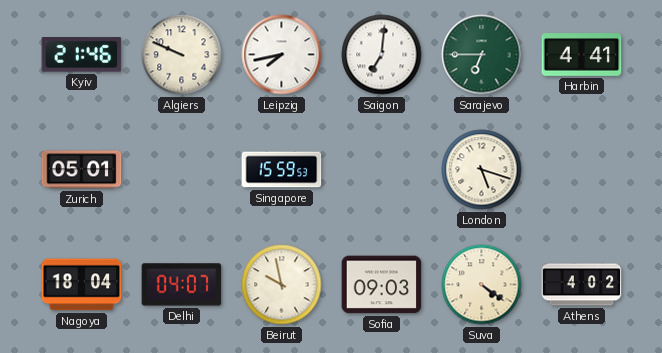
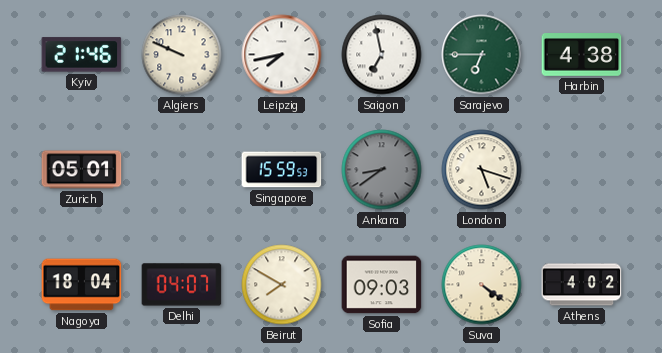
Saigon: 7:01 -> 6:58 (382, 55)
Harbin: 4:41 -> 4:38 (582, 55)
Ankara: none -> 8:39 (382, 170)
Beirut: 9:58 -> 7:50 (282, 285)
